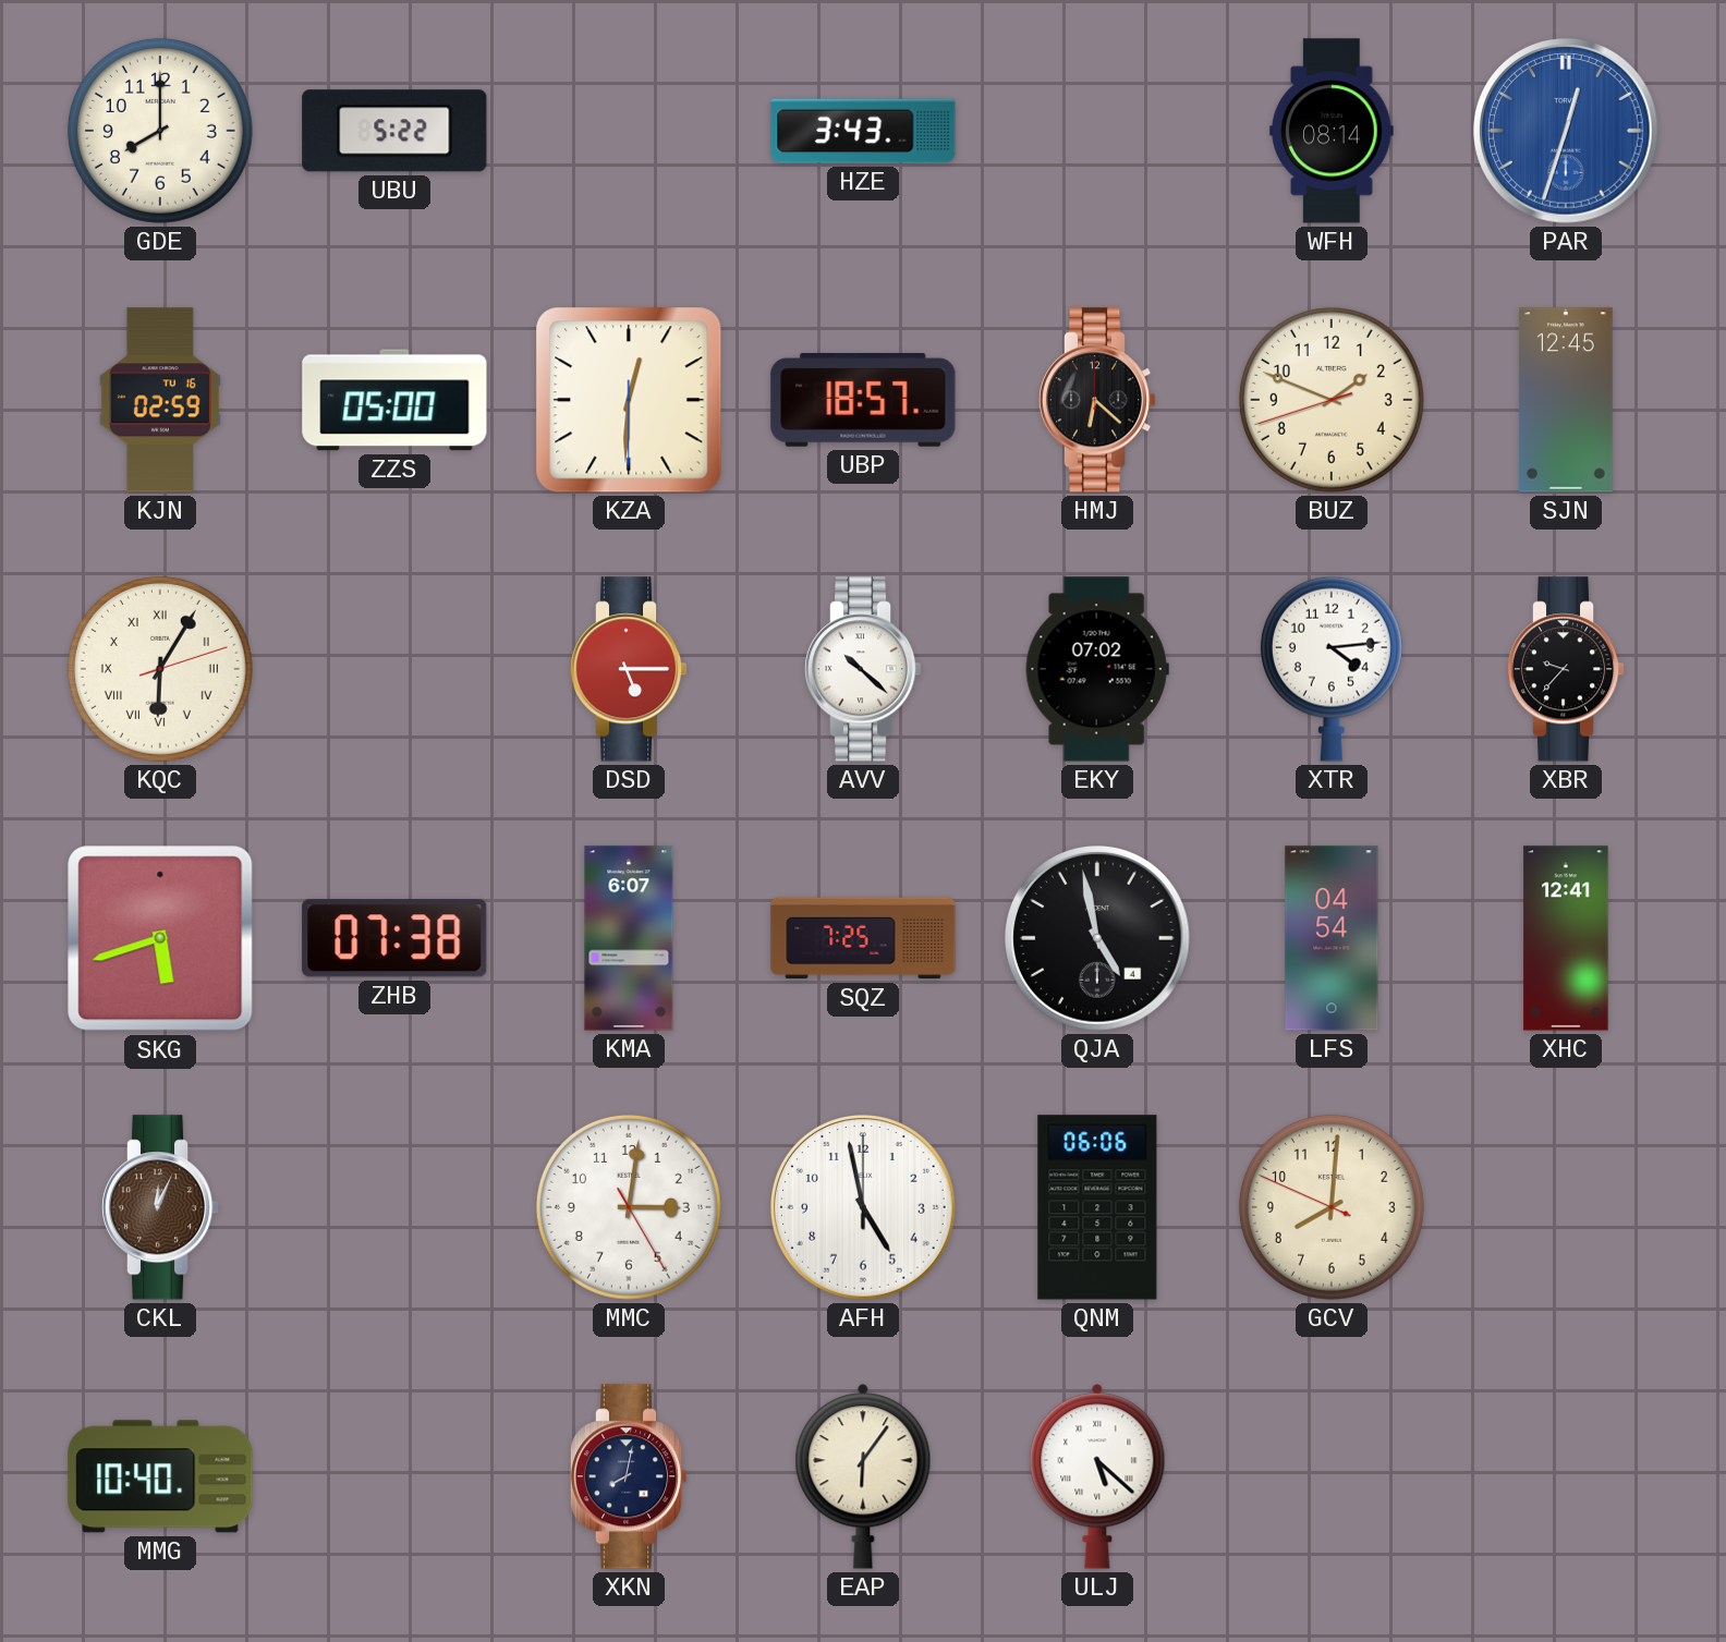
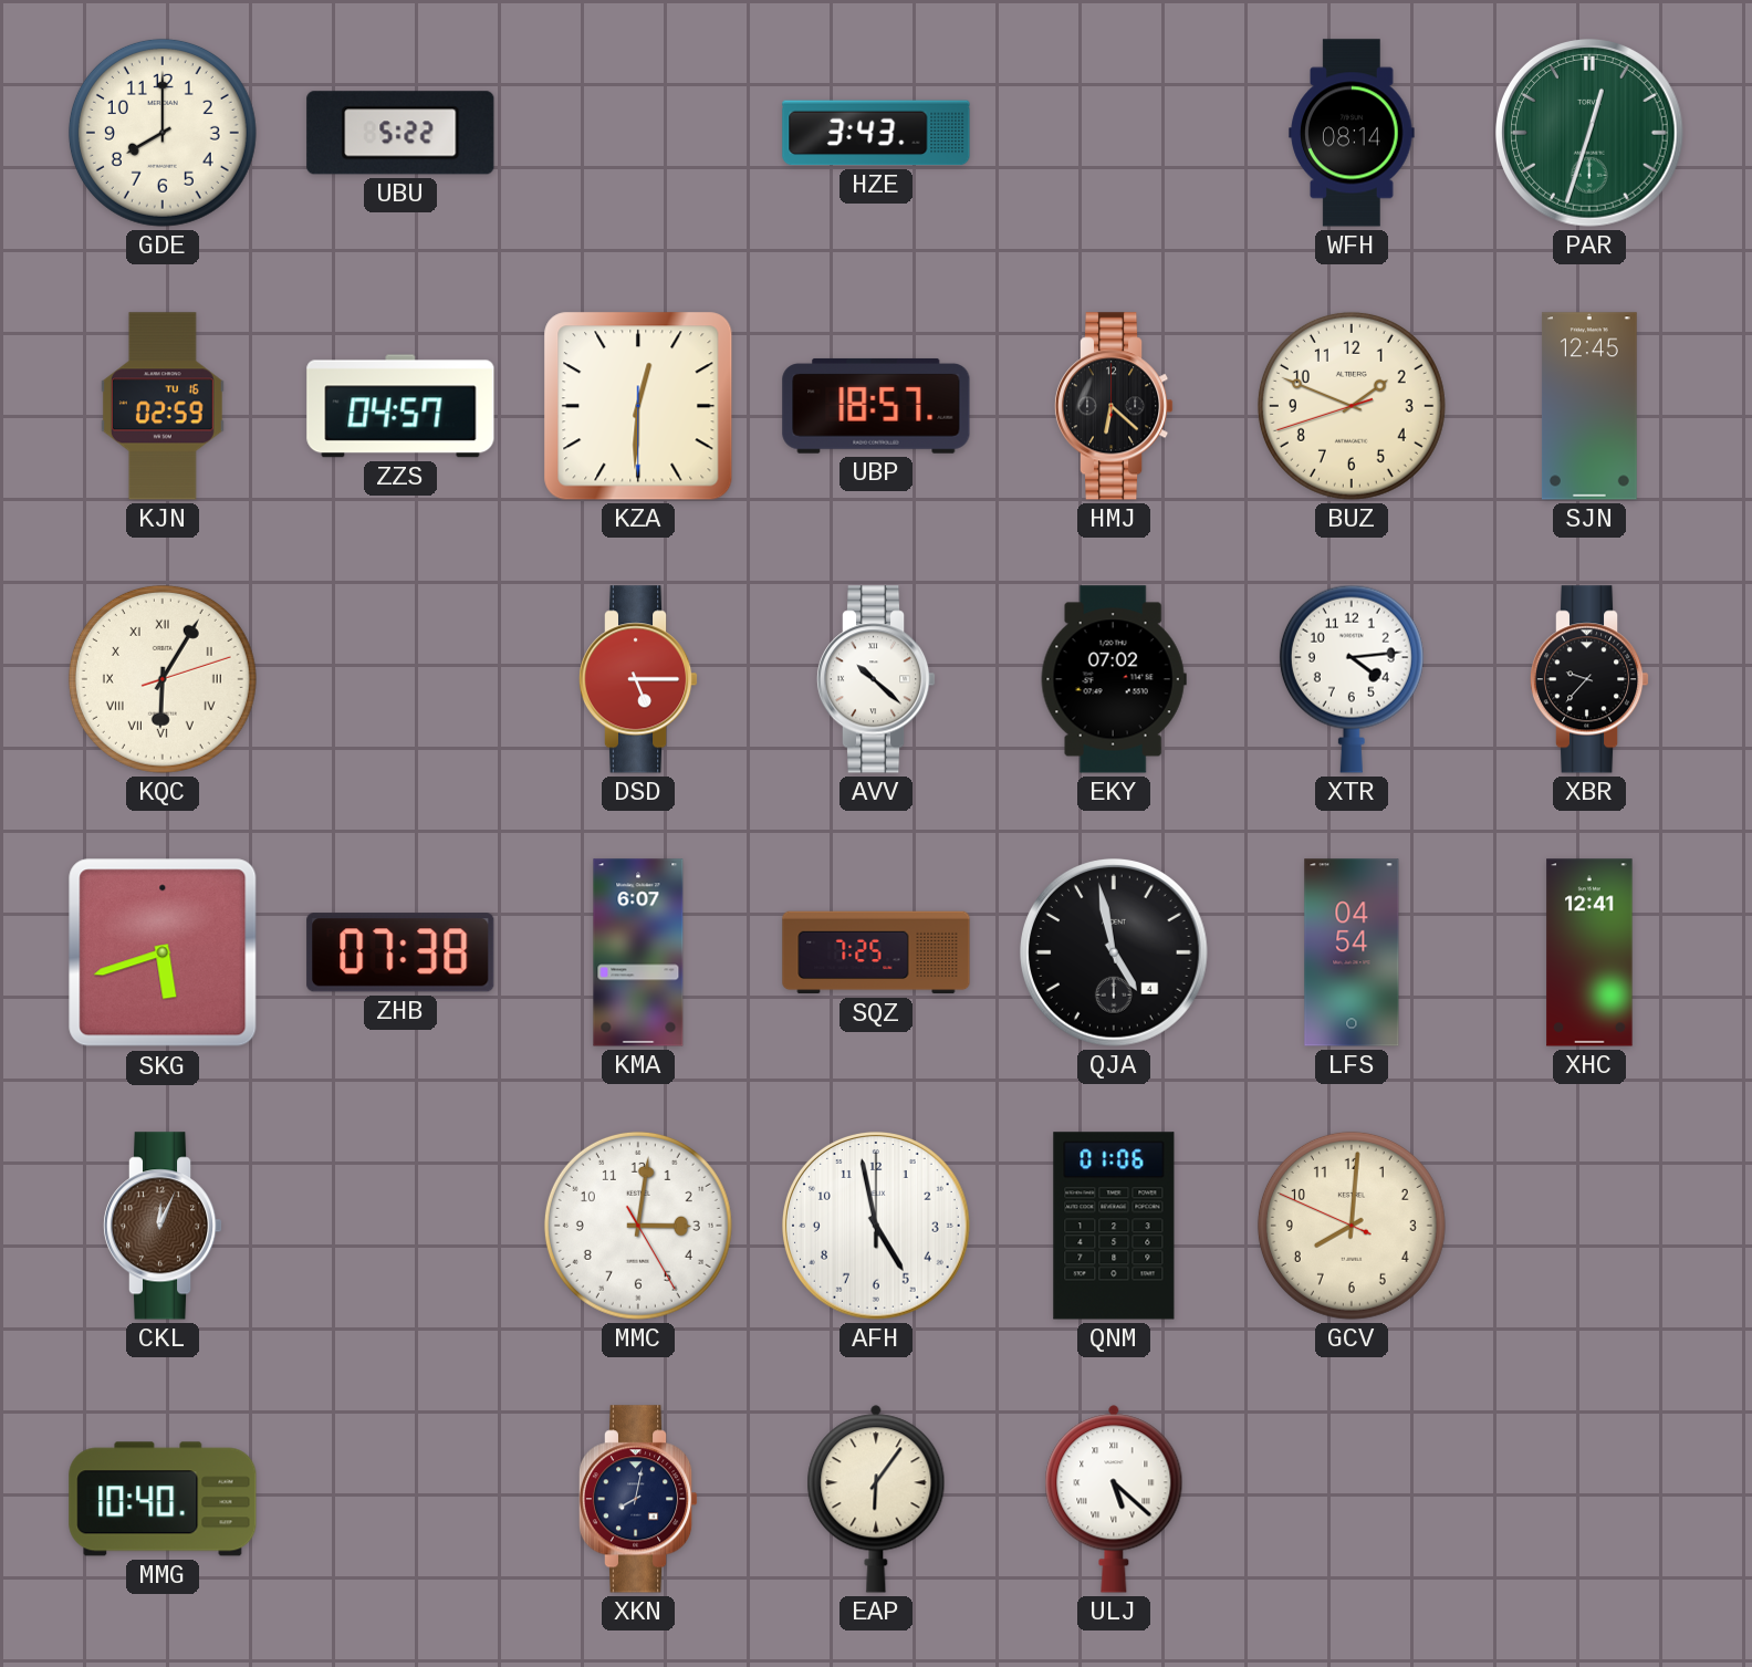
PAR dial: blue -> green (1591, 134)
ZZS: 05:00 -> 04:57 (400, 406)
QNM: 06:06 -> 01:06 (1114, 1226)
